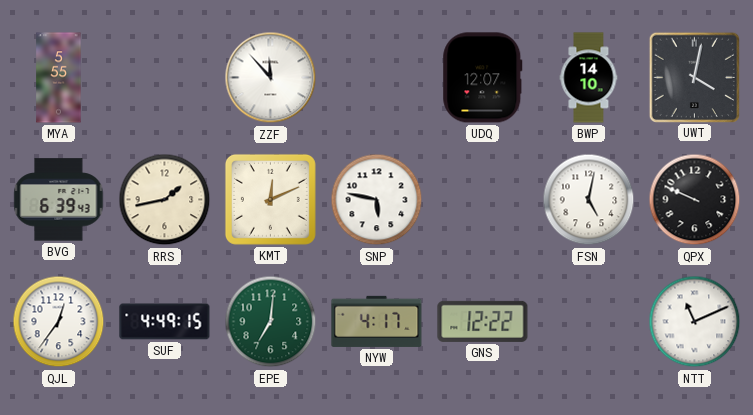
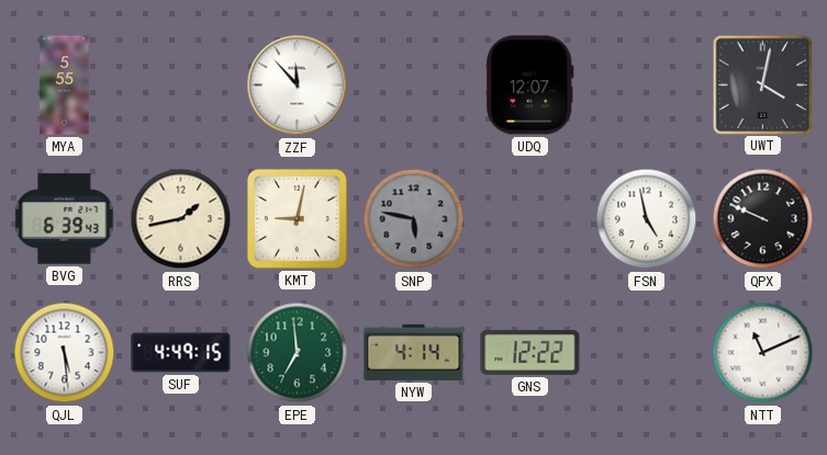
BWP: 14:10 -> none (589, 78)
KMT: 12:11 -> 9:02 (297, 218)
SNP dial: white -> grey (414, 219)
FSN: 5:02 -> 4:58 (647, 219)
QJL: 12:36 -> 5:29 (65, 353)
EPE: 7:01 -> 6:59 (298, 353)
NYW: 4:17 -> 4:14 (414, 352)
